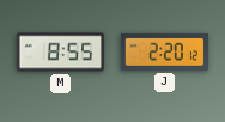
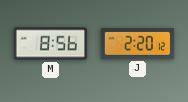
M: 8:55 -> 8:56 (51, 44)
